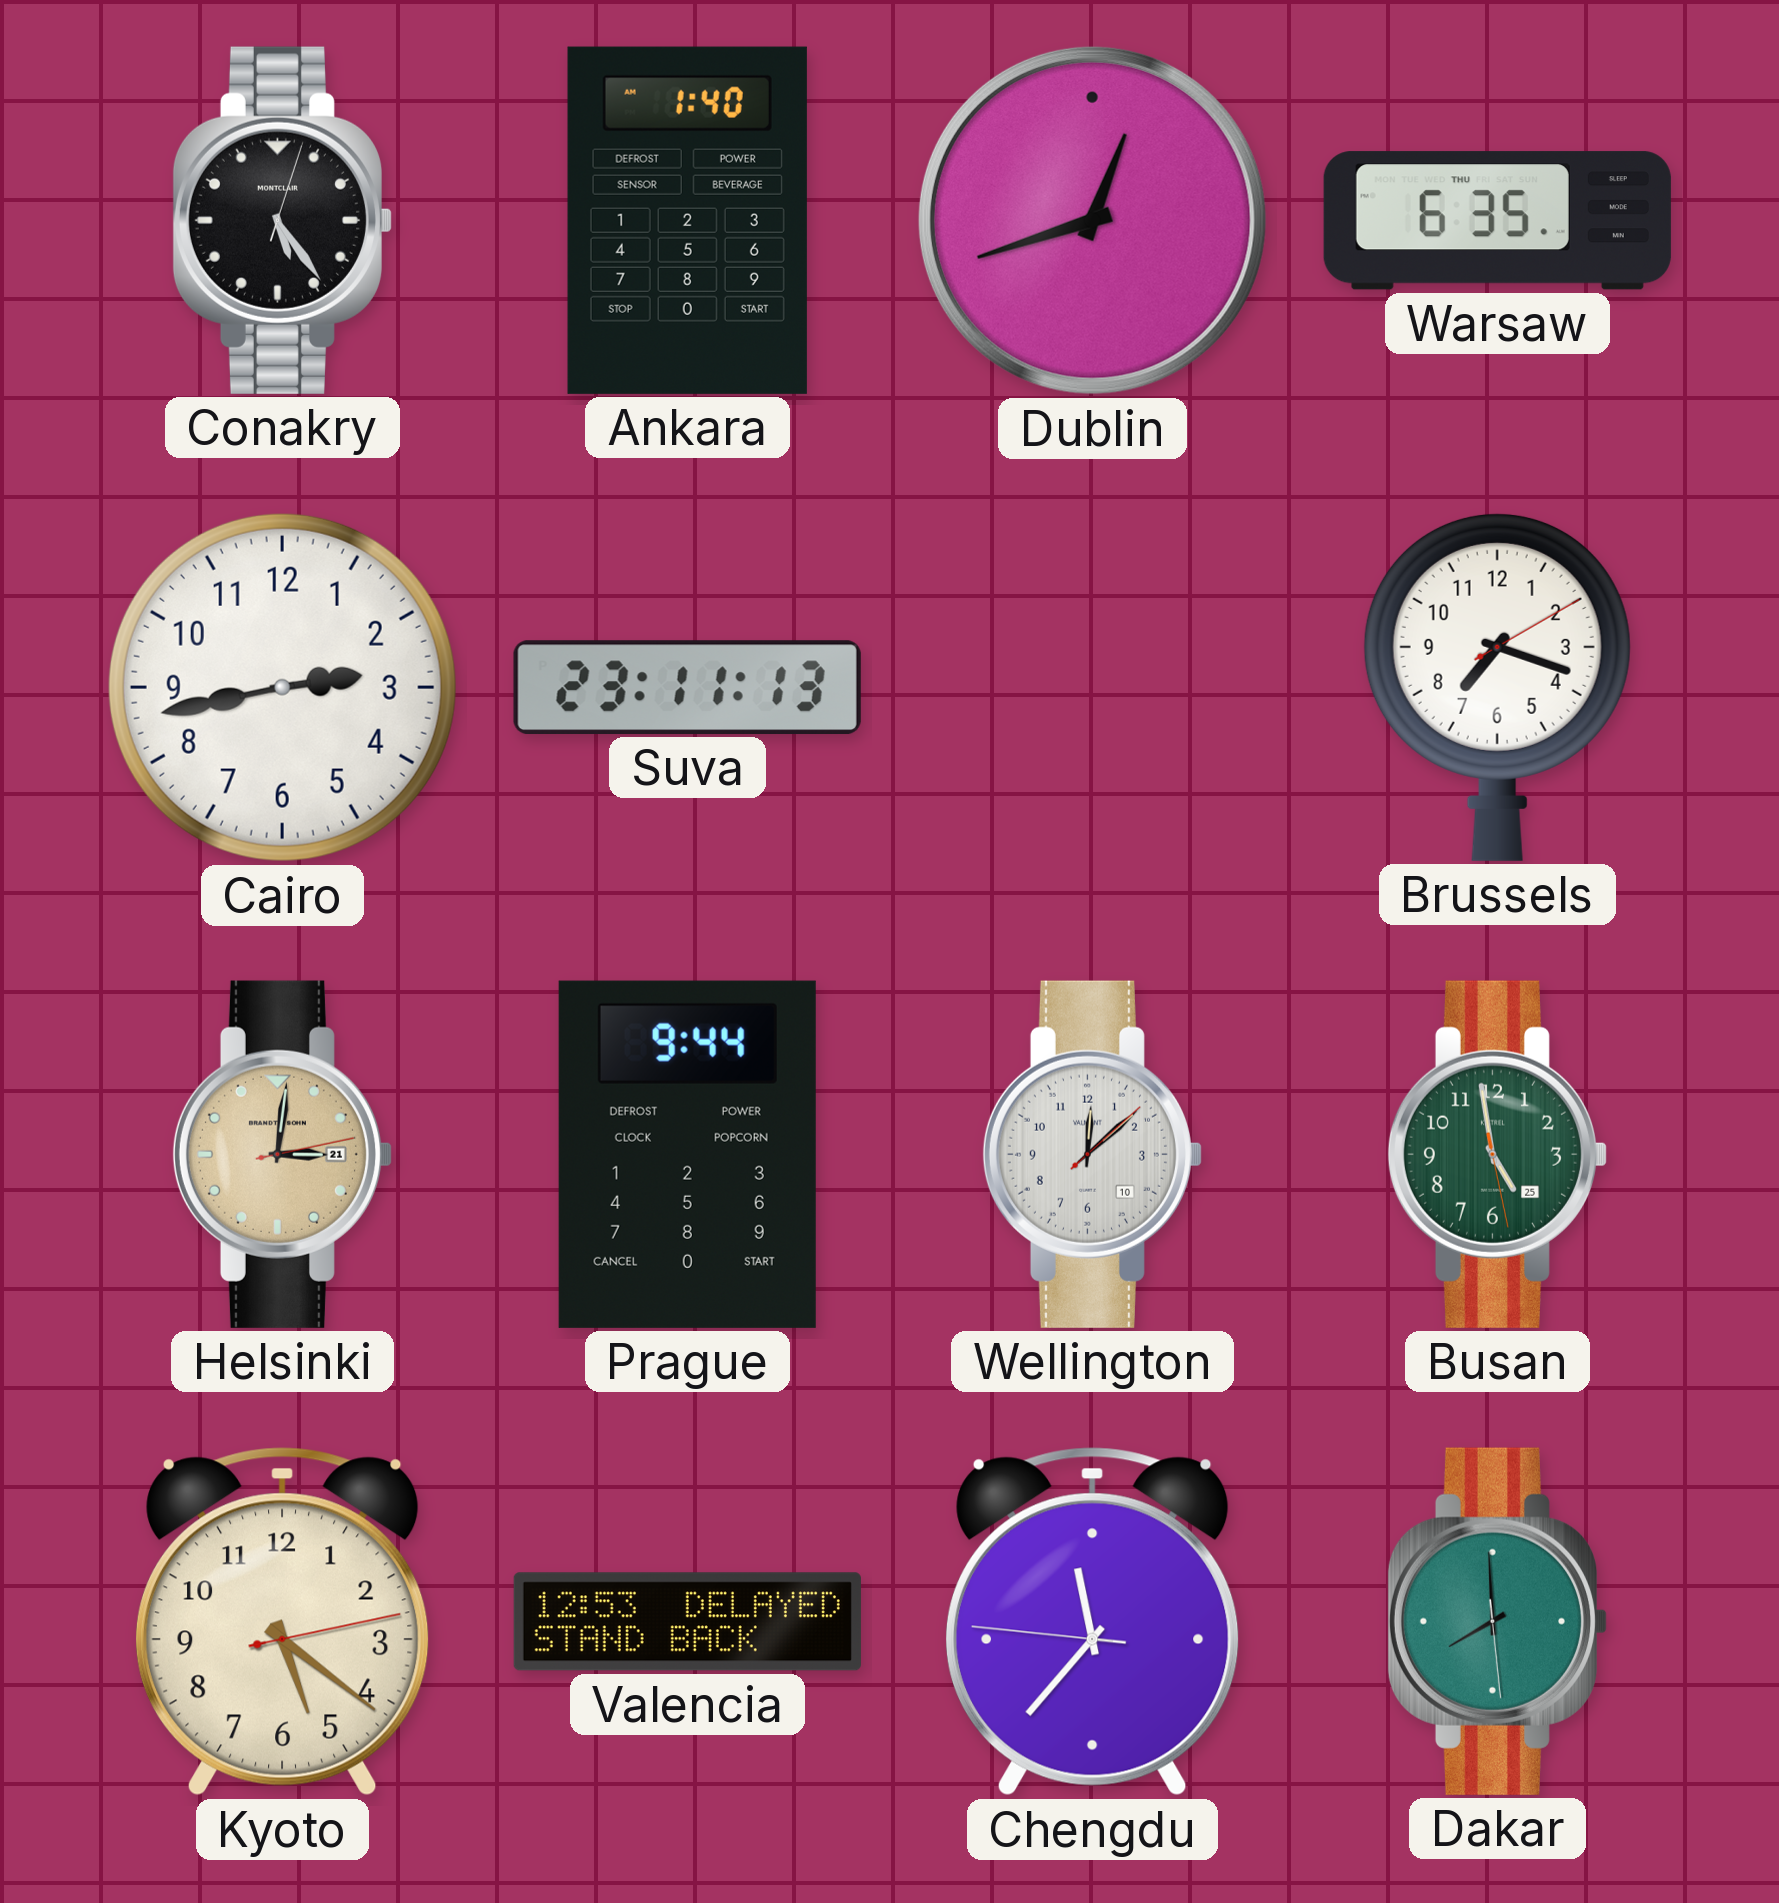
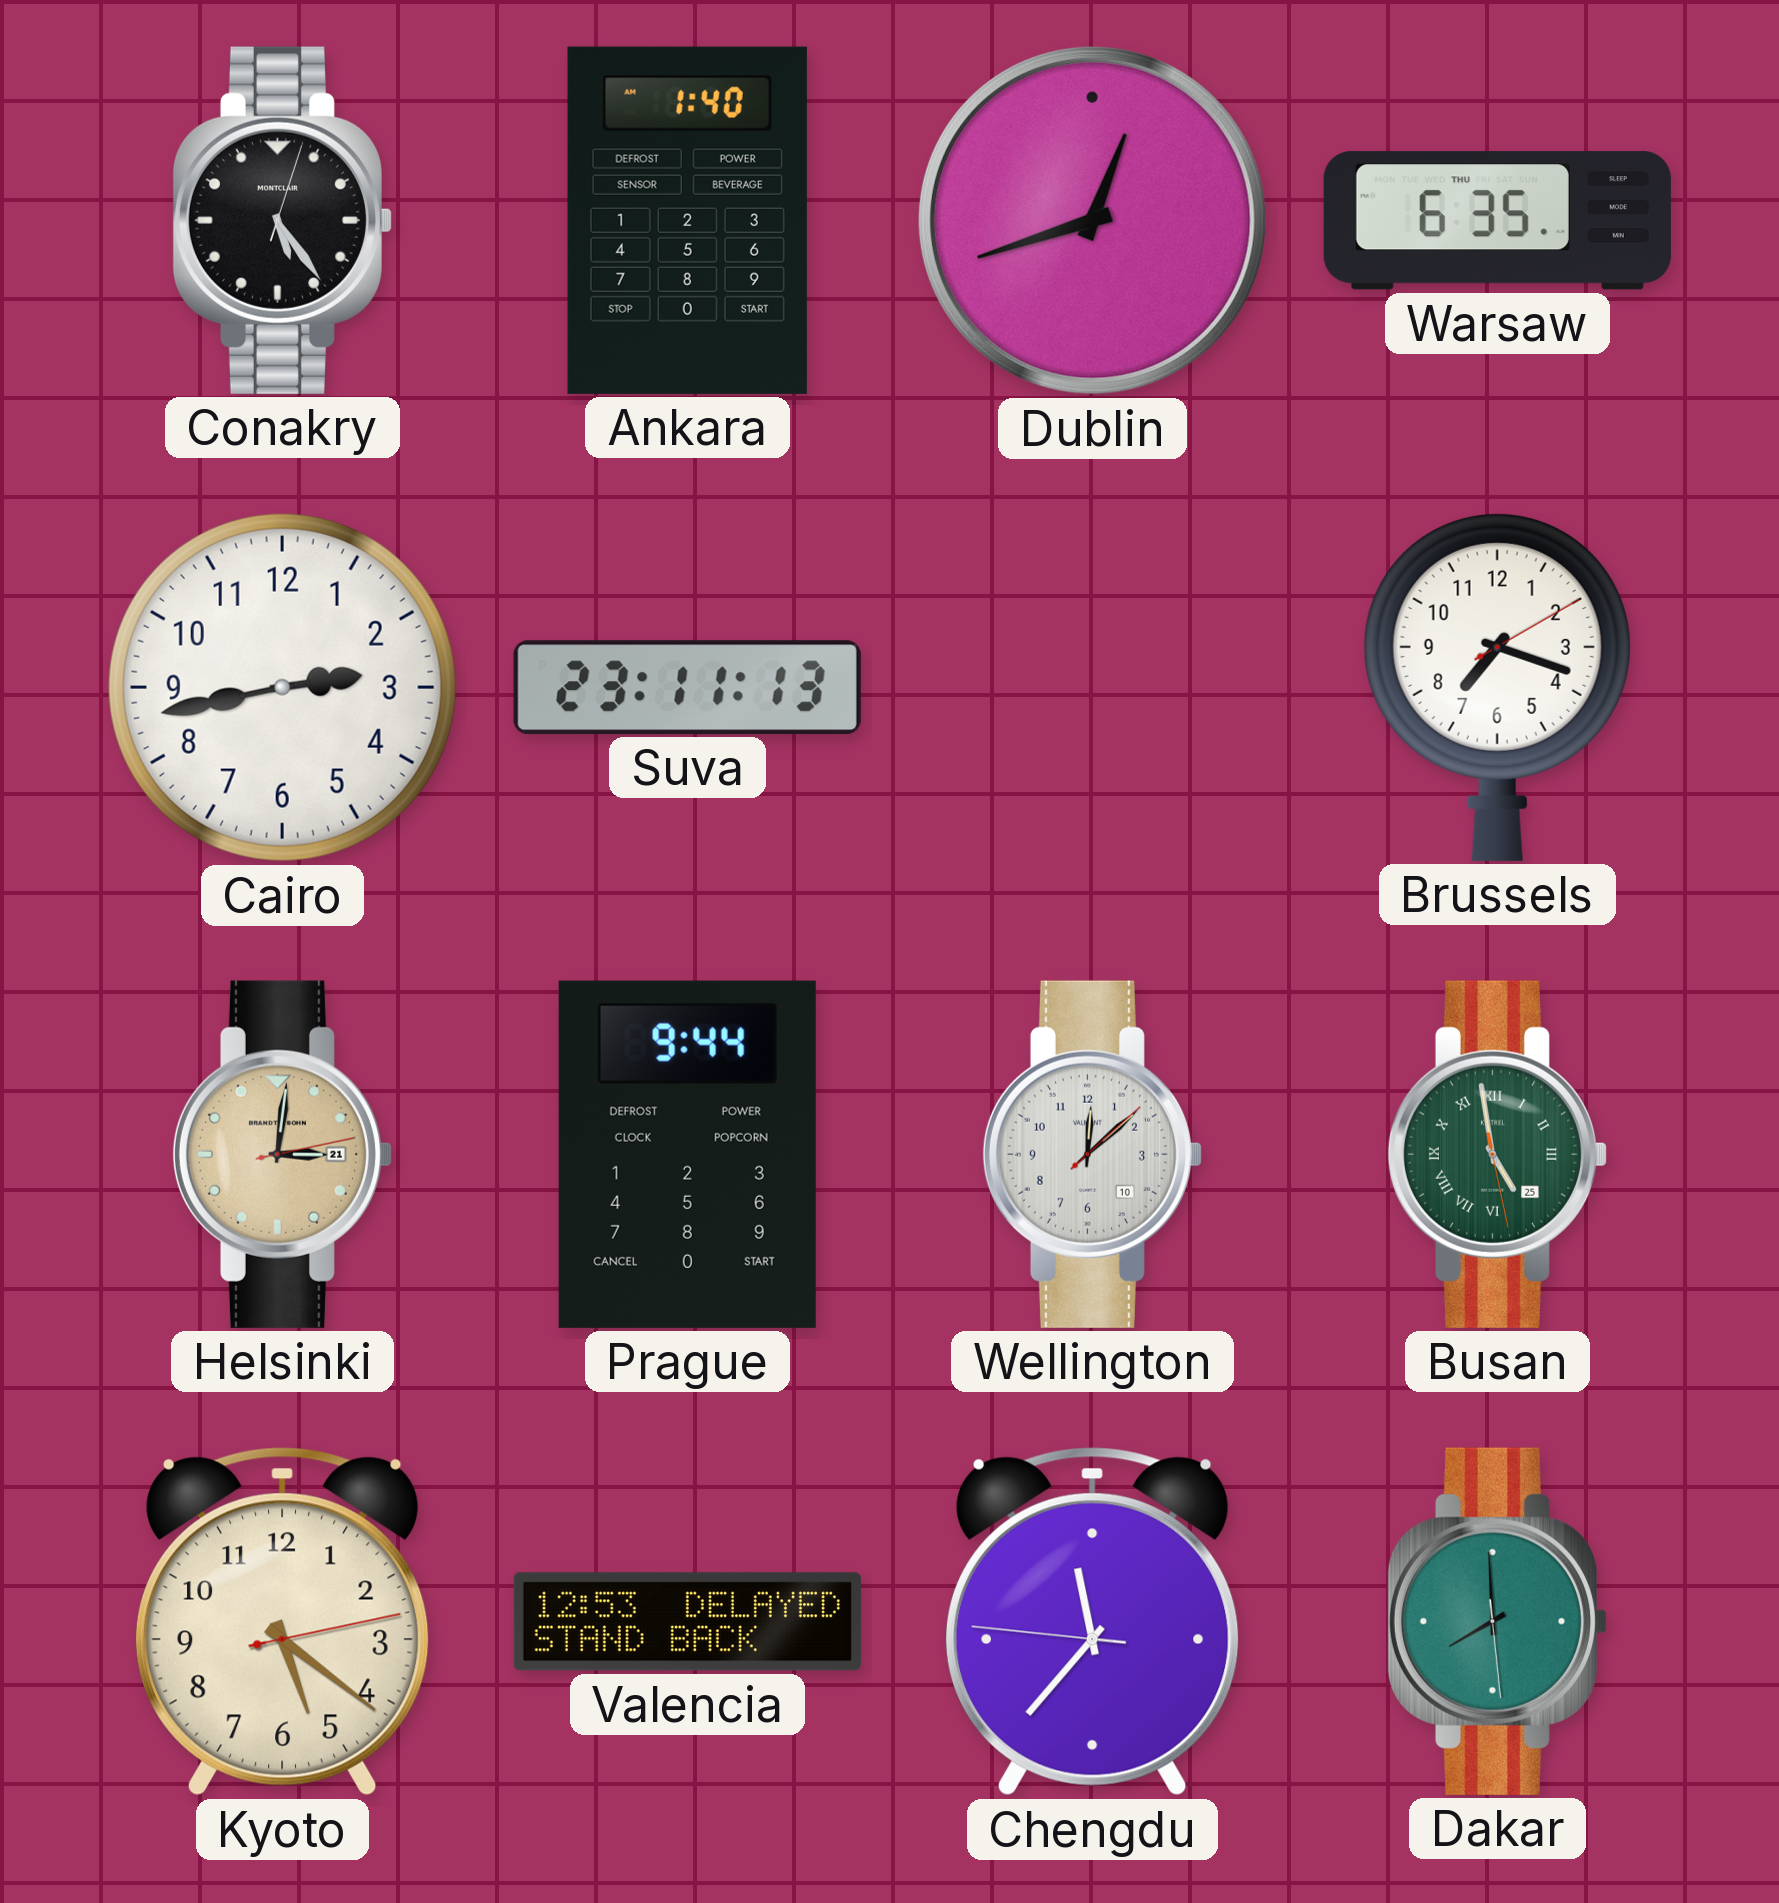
Busan numerals: Arabic -> Roman (1497, 1154)
